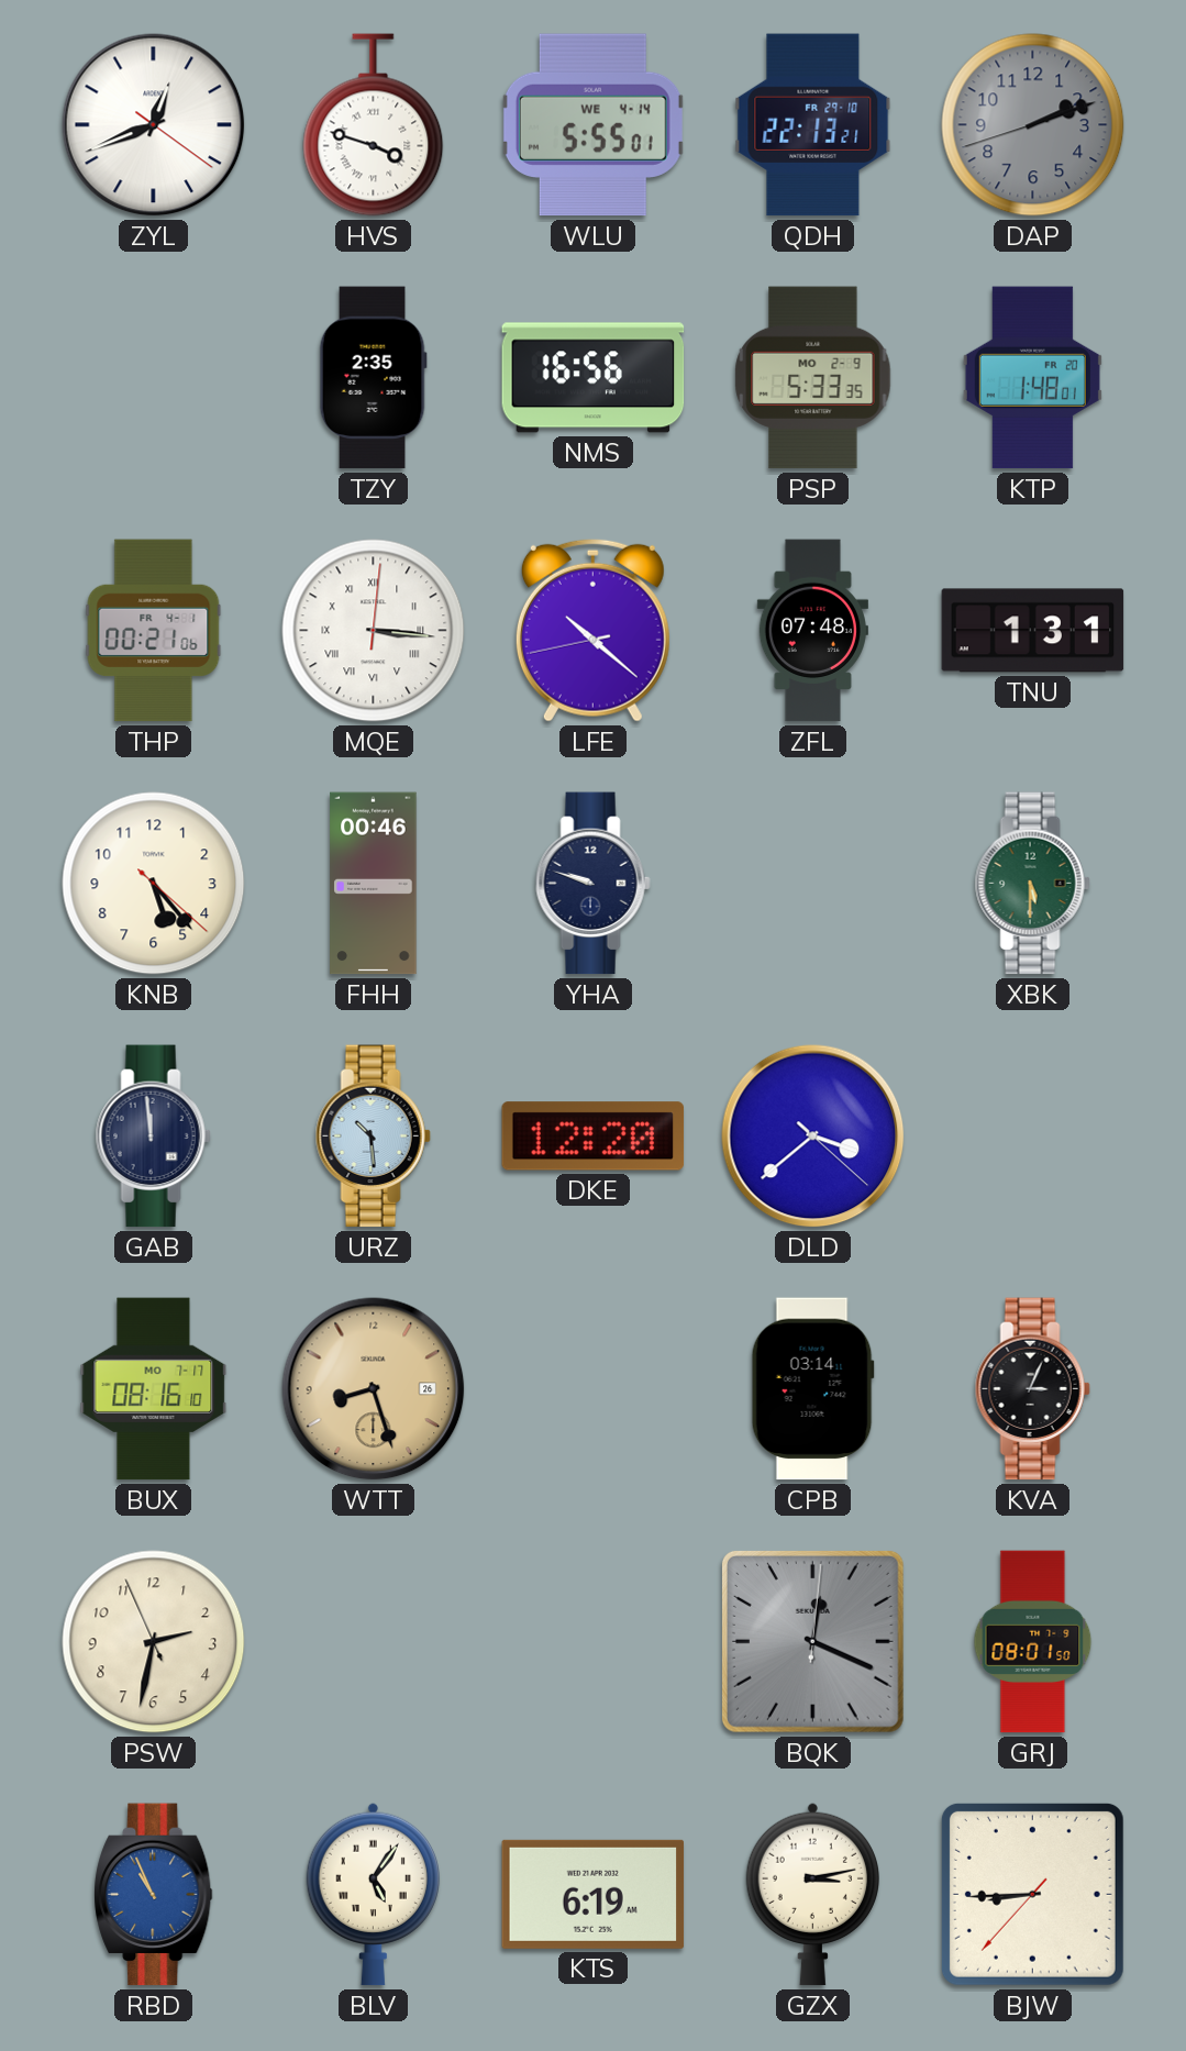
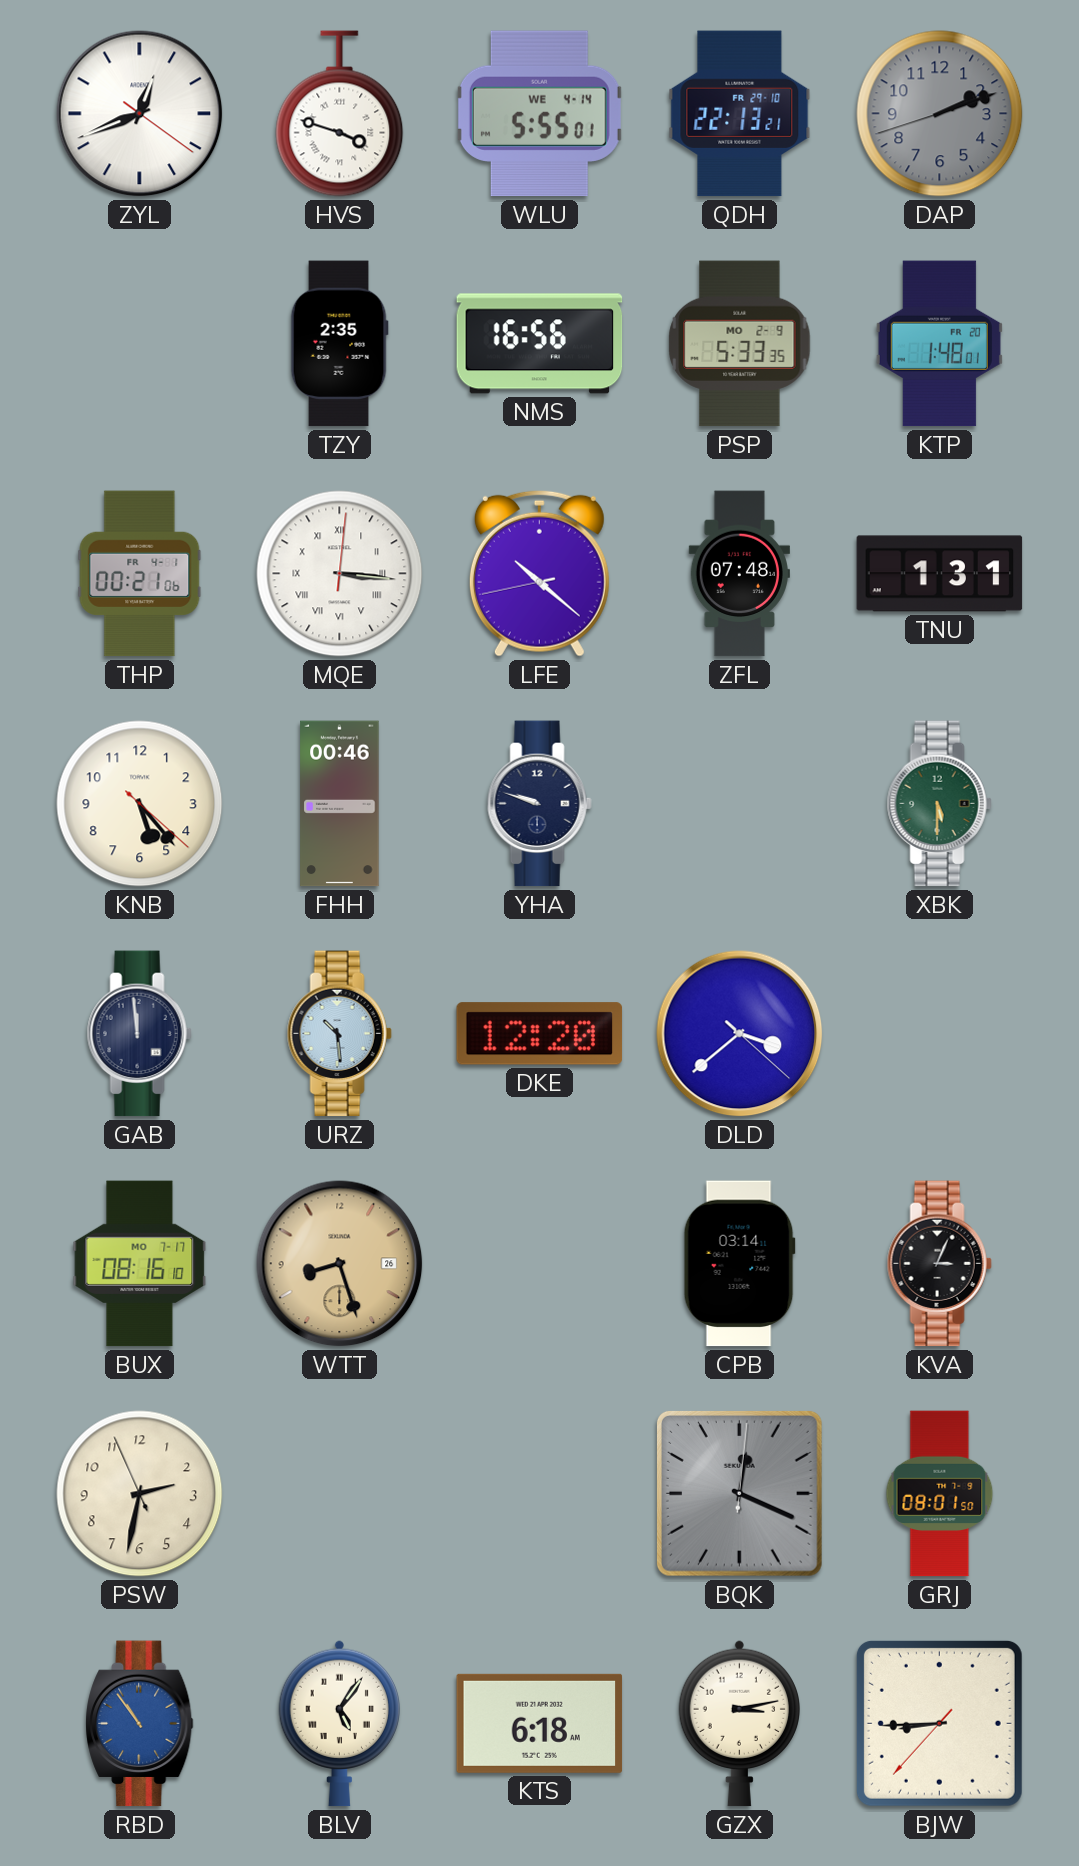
RBD: 10:56 -> 10:54 (140, 1724)
KTS: 6:19 -> 6:18 (540, 1723)
